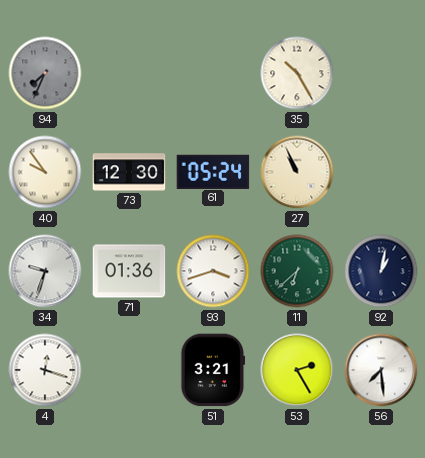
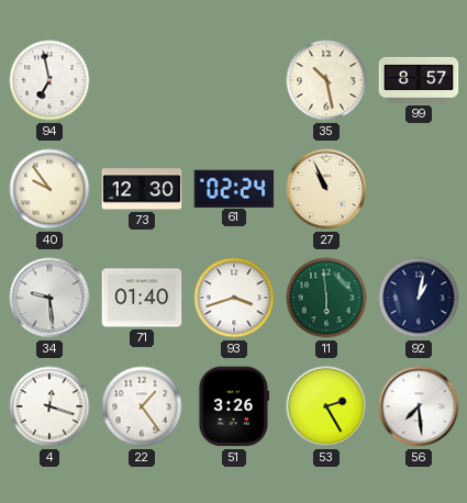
94: 7:34 -> 6:58 (49, 80)
94 dial: grey -> white (49, 80)
35: 10:25 -> 10:28 (326, 80)
99: none -> 8:57 (419, 80)
61: 05:24 -> 02:24 (234, 188)
34: 9:33 -> 9:29 (49, 298)
71: 01:36 -> 01:40 (142, 298)
11: 6:38 -> 5:59 (326, 298)
22: none -> 1:24 (142, 406)
51: 3:21 -> 3:26 (234, 406)
